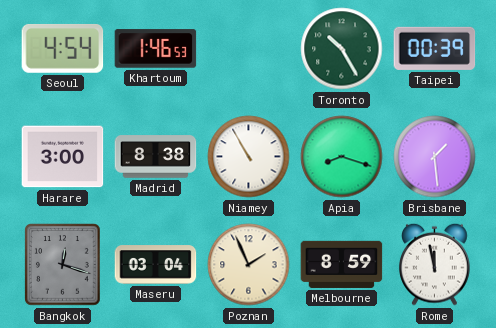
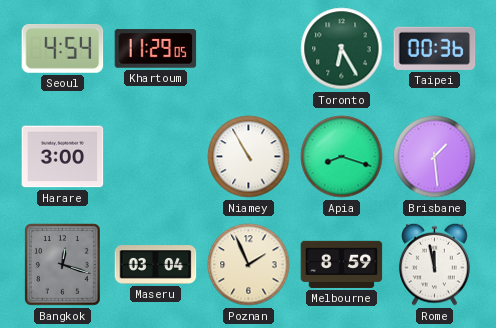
Khartoum: 1:46 -> 11:29 (156, 49)
Toronto: 10:25 -> 6:25 (342, 49)
Taipei: 00:39 -> 00:36 (435, 48)
Madrid: 8:38 -> none (156, 157)
